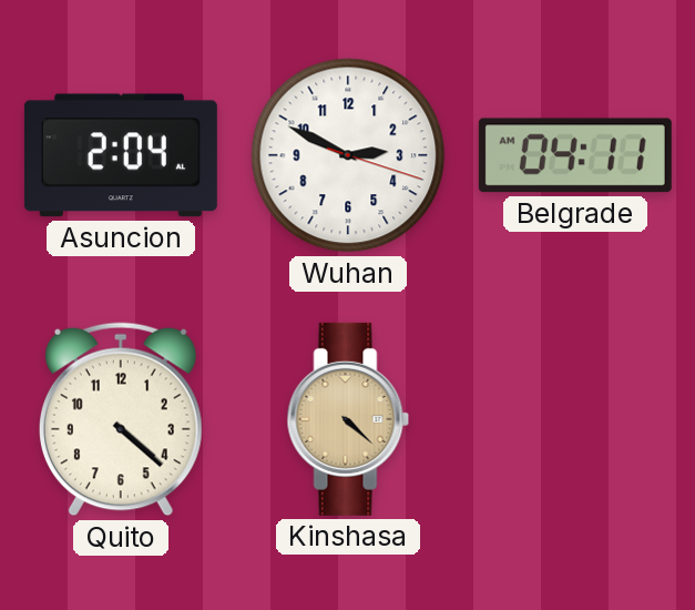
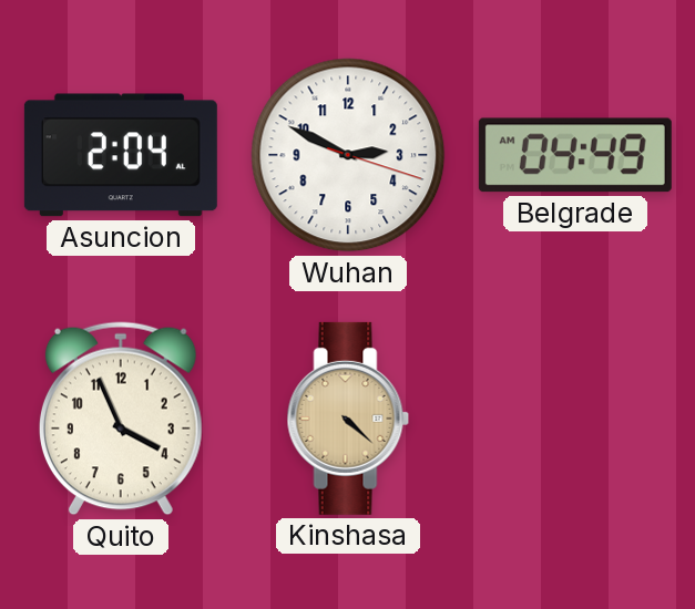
Belgrade: 04:11 -> 04:49 (575, 155)
Quito: 4:22 -> 3:56 (121, 419)
